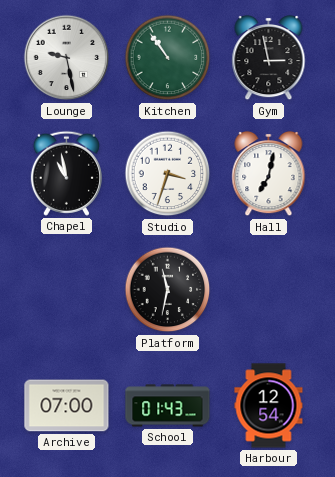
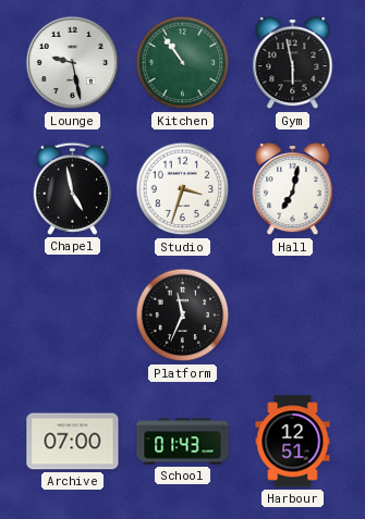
Gym: 2:58 -> 5:58 (293, 63)
Chapel: 10:58 -> 4:58 (72, 188)
Platform: 11:32 -> 11:34 (183, 316)
Harbour: 12:54 -> 12:51 (293, 442)
